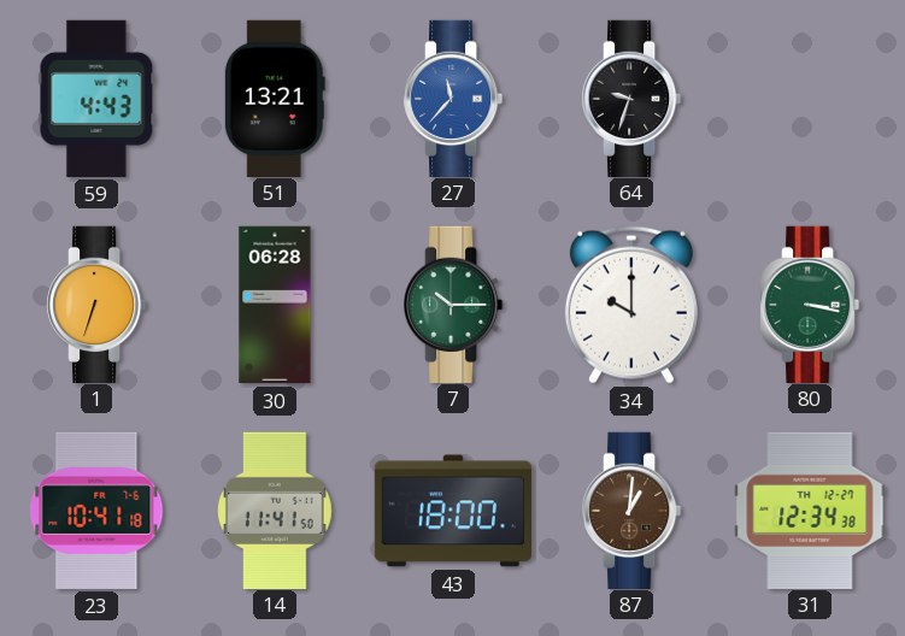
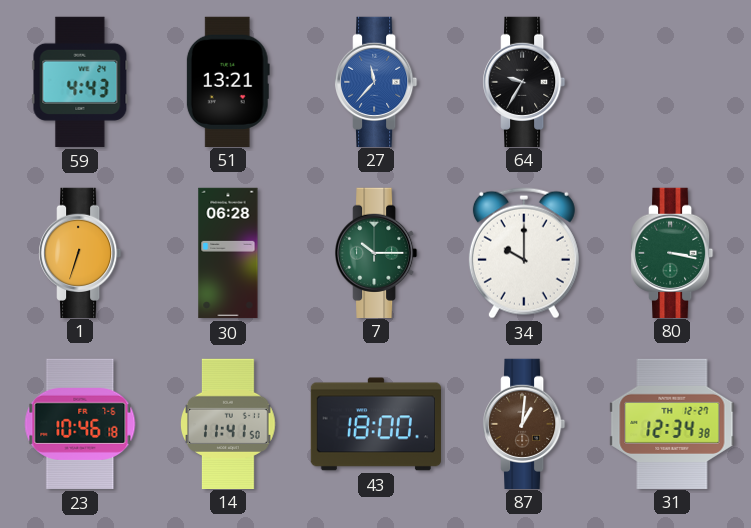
64: 9:33 -> 9:35 (524, 81)
23: 10:41 -> 10:46 (80, 424)
